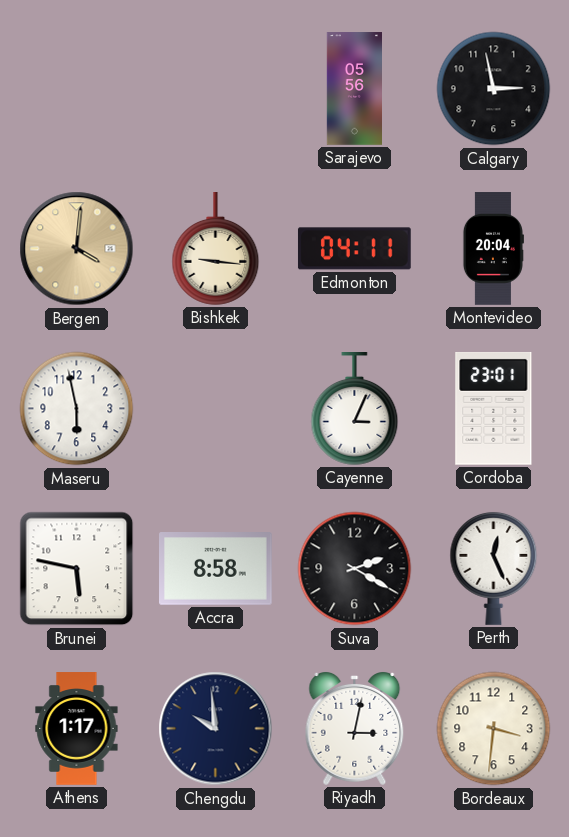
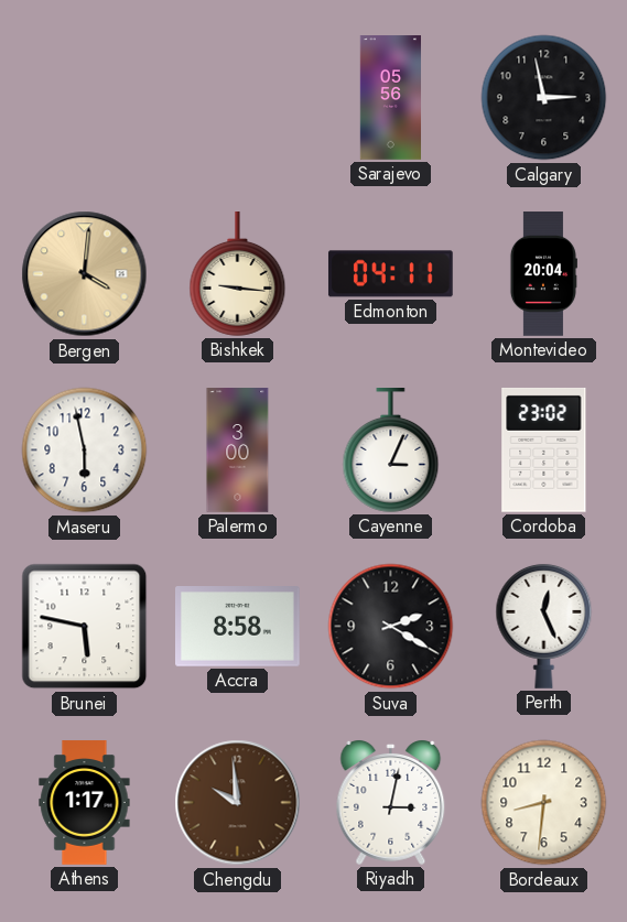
Palermo: none -> 3:00 (238, 451)
Cordoba: 23:01 -> 23:02 (544, 449)
Chengdu dial: navy -> brown (238, 803)
Bordeaux: 3:31 -> 8:31 (544, 803)
